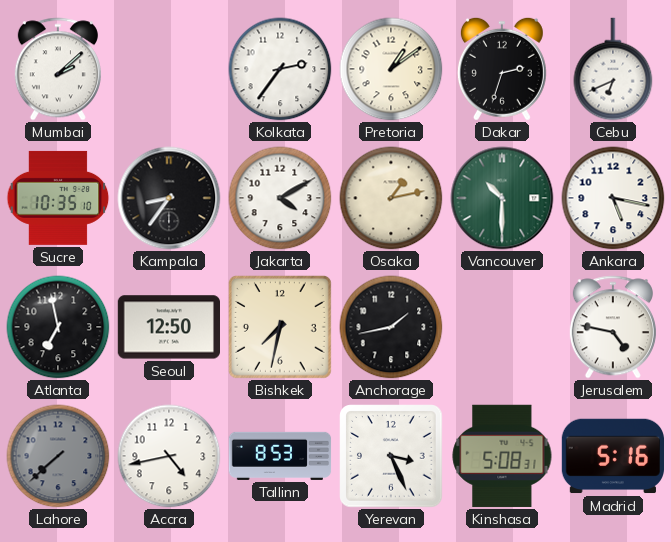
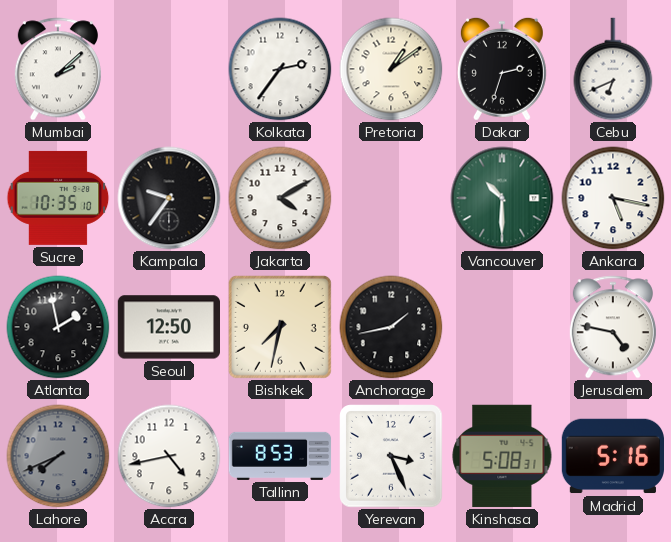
Kampala: 8:36 -> 9:36 (169, 198)
Osaka: 1:13 -> none (391, 198)
Atlanta: 6:58 -> 1:58 (58, 327)
Lahore: 7:38 -> 7:41 (58, 456)
